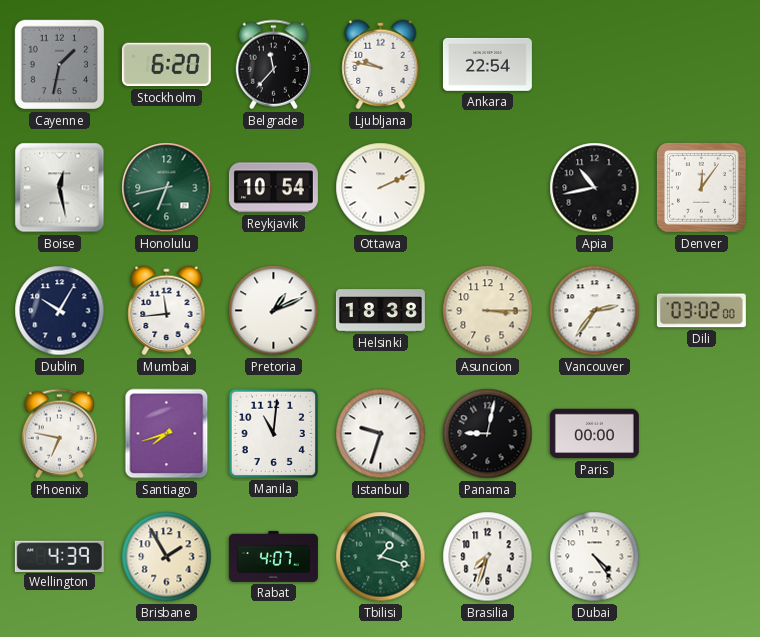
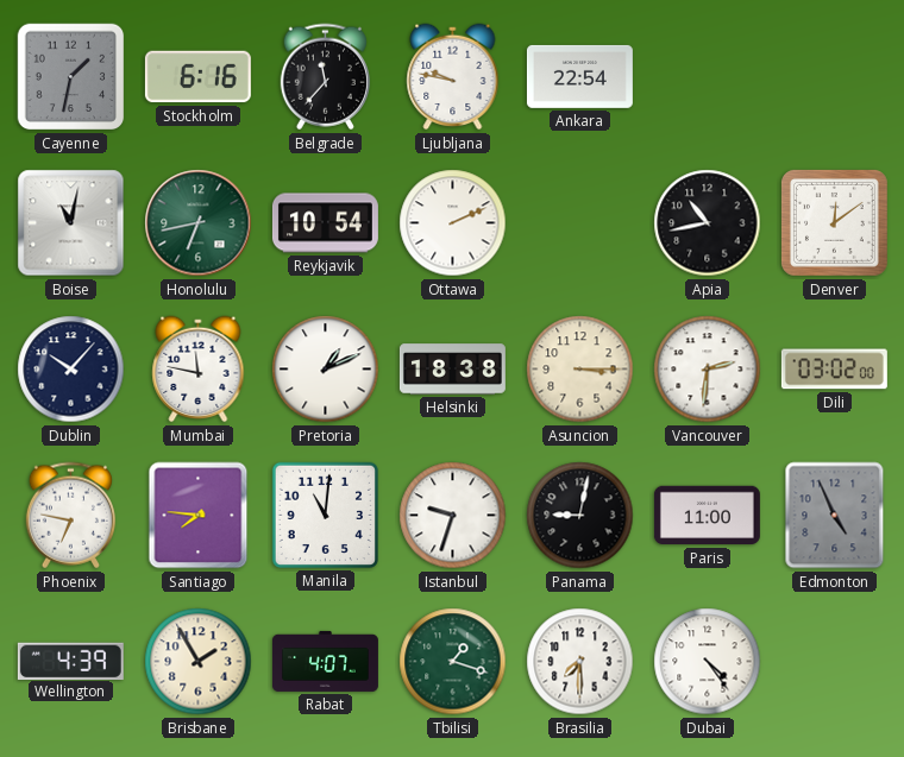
Stockholm: 6:20 -> 6:16 (197, 77)
Boise: 12:28 -> 11:02 (71, 223)
Denver: 12:06 -> 12:09 (834, 222)
Dublin: 10:05 -> 10:07 (71, 370)
Mumbai: 11:44 -> 11:47 (199, 370)
Vancouver: 2:36 -> 2:31 (708, 370)
Santiago: 7:42 -> 7:46 (199, 516)
Paris: 00:00 -> 11:00 (707, 516)
Edmonton: none -> 4:56 (835, 516)
Brasilia: 7:33 -> 7:30 (580, 662)
